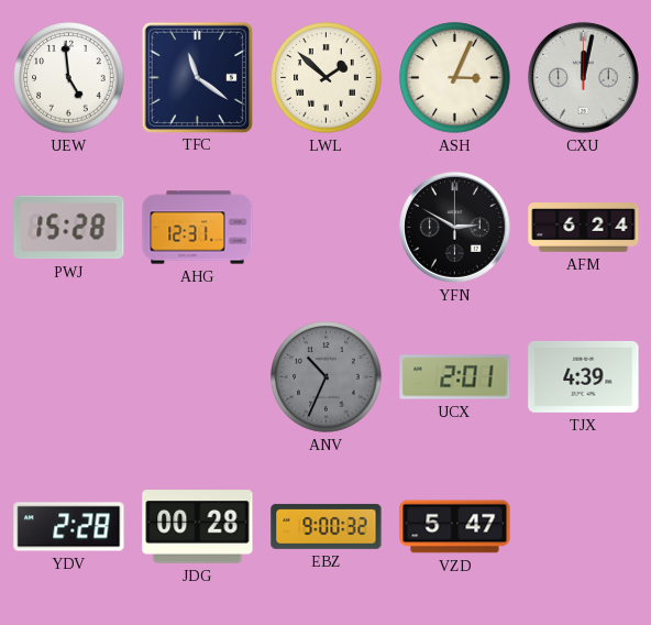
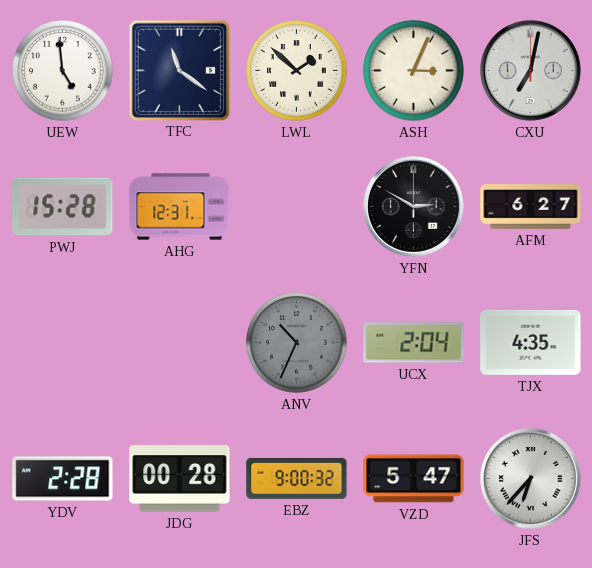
CXU: 12:02 -> 7:02 (530, 70)
AFM: 6:24 -> 6:27 (531, 207)
UCX: 2:01 -> 2:04 (414, 343)
TJX: 4:39 -> 4:35 (531, 342)
JFS: none -> 6:37 (530, 478)
